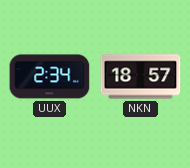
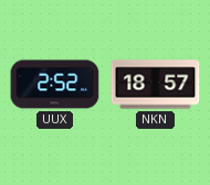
UUX: 2:34 -> 2:52 (55, 85)
